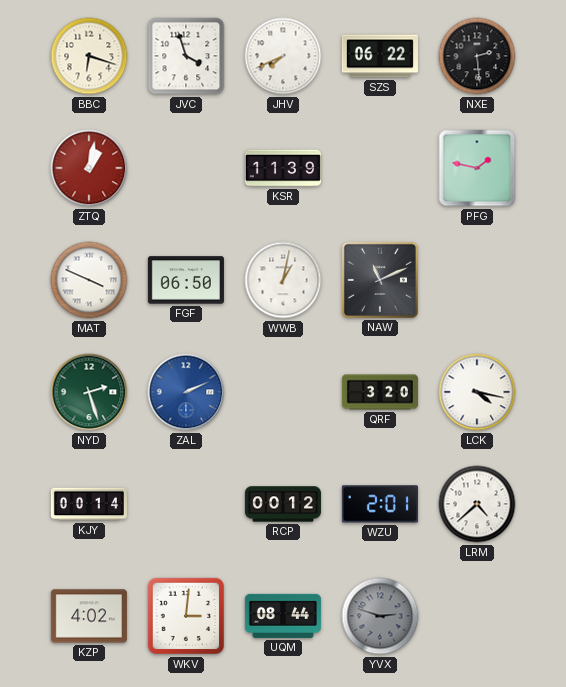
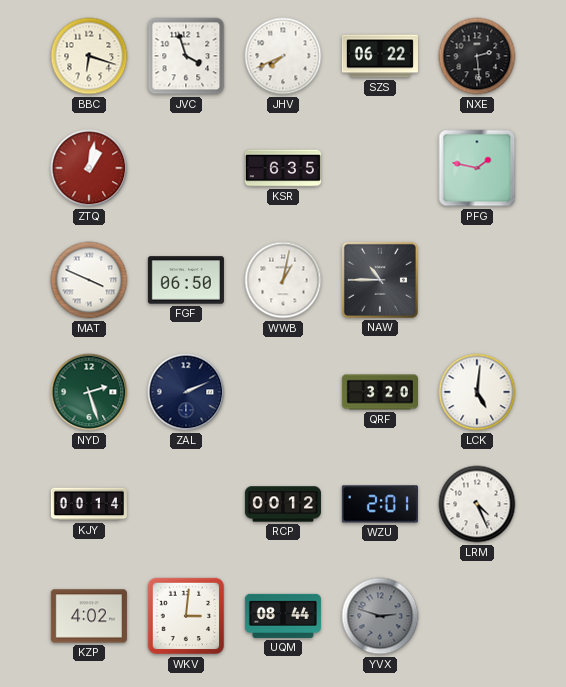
KSR: 11:39 -> 6:35 (283, 168)
NAW: 11:11 -> 10:45 (380, 280)
ZAL dial: blue -> navy (186, 392)
LCK: 4:17 -> 5:01 (477, 392)
LRM: 4:38 -> 4:26 (477, 504)
